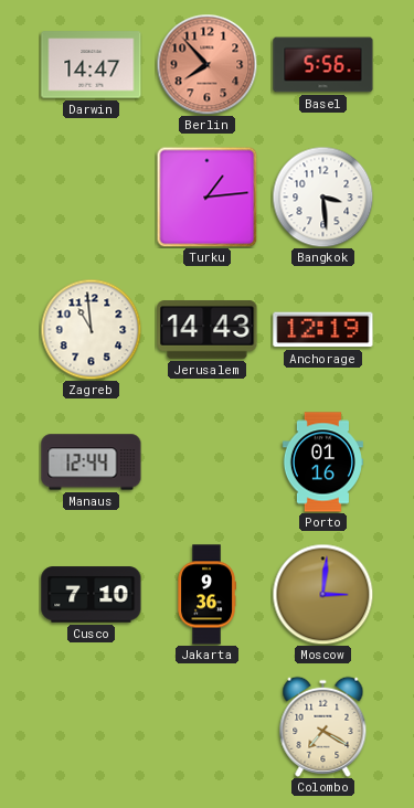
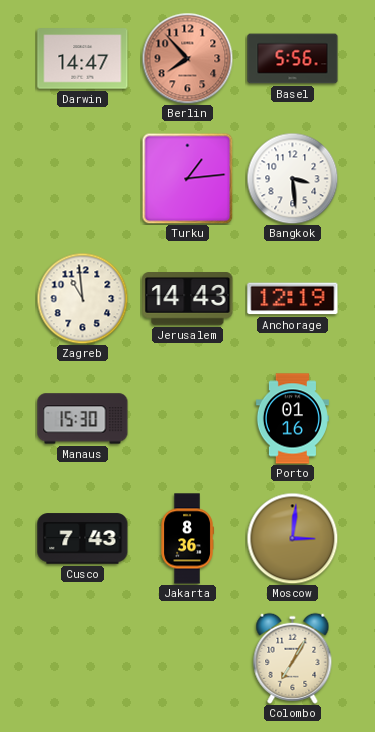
Manaus: 12:44 -> 15:30 (83, 419)
Cusco: 7:10 -> 7:43 (83, 539)
Jakarta: 9:36 -> 8:36 (187, 539)
Colombo: 7:20 -> 7:05 (293, 658)
